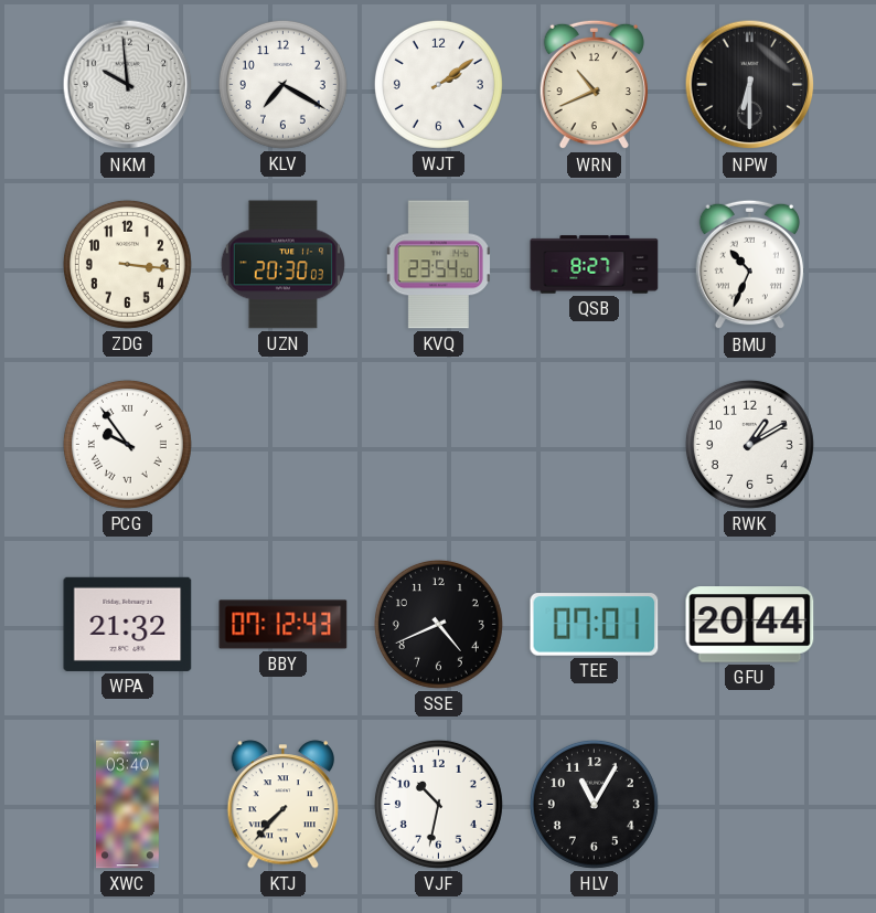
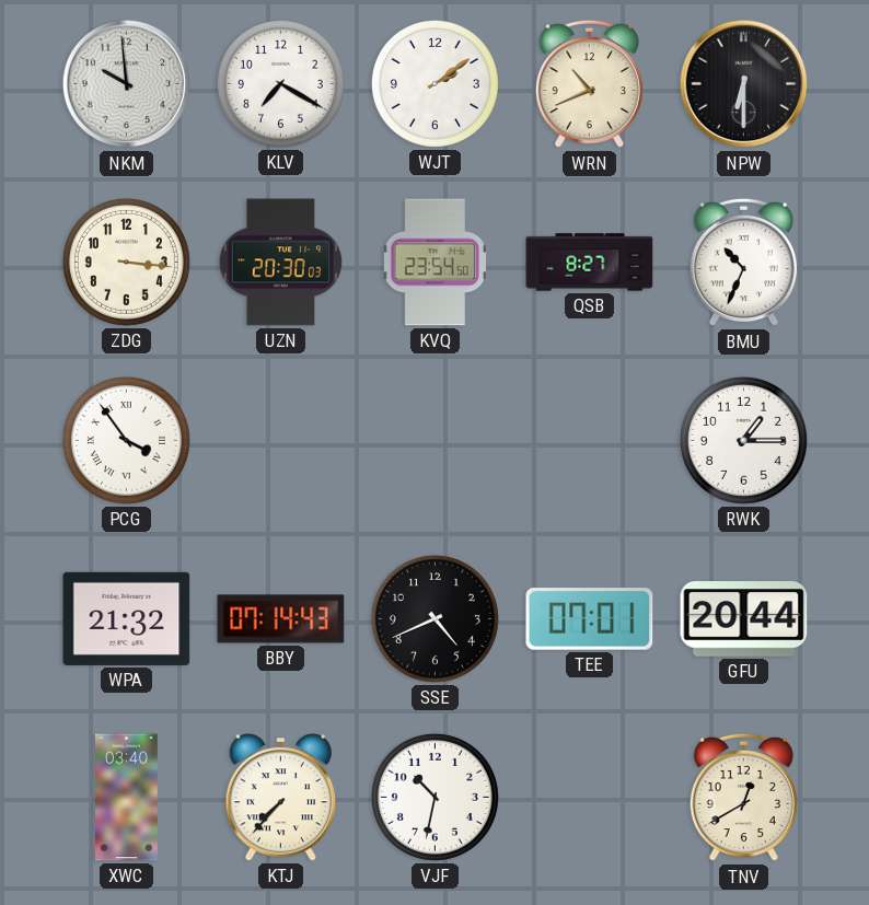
PCG: 9:54 -> 3:54 (126, 440)
RWK: 1:10 -> 1:15 (743, 440)
BBY: 07:12 -> 07:14 (281, 619)
HLV: 11:05 -> none (594, 804)
TNV: none -> 12:40 (743, 798)
